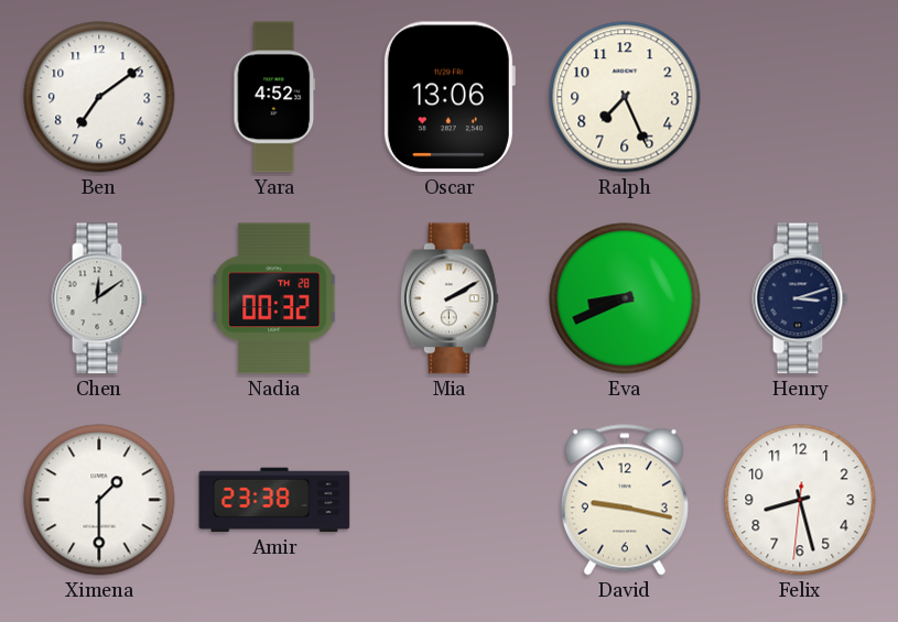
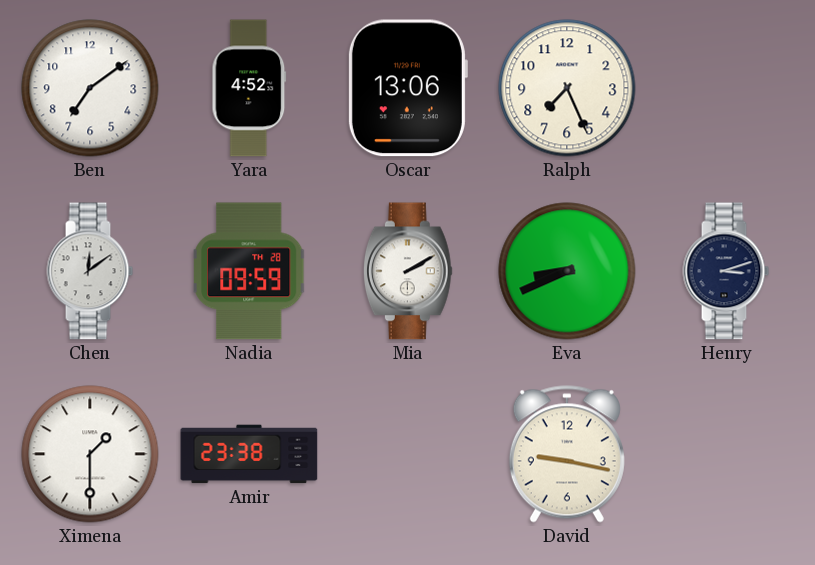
Nadia: 00:32 -> 09:59 (249, 271)
Felix: 8:27 -> none (800, 500)
